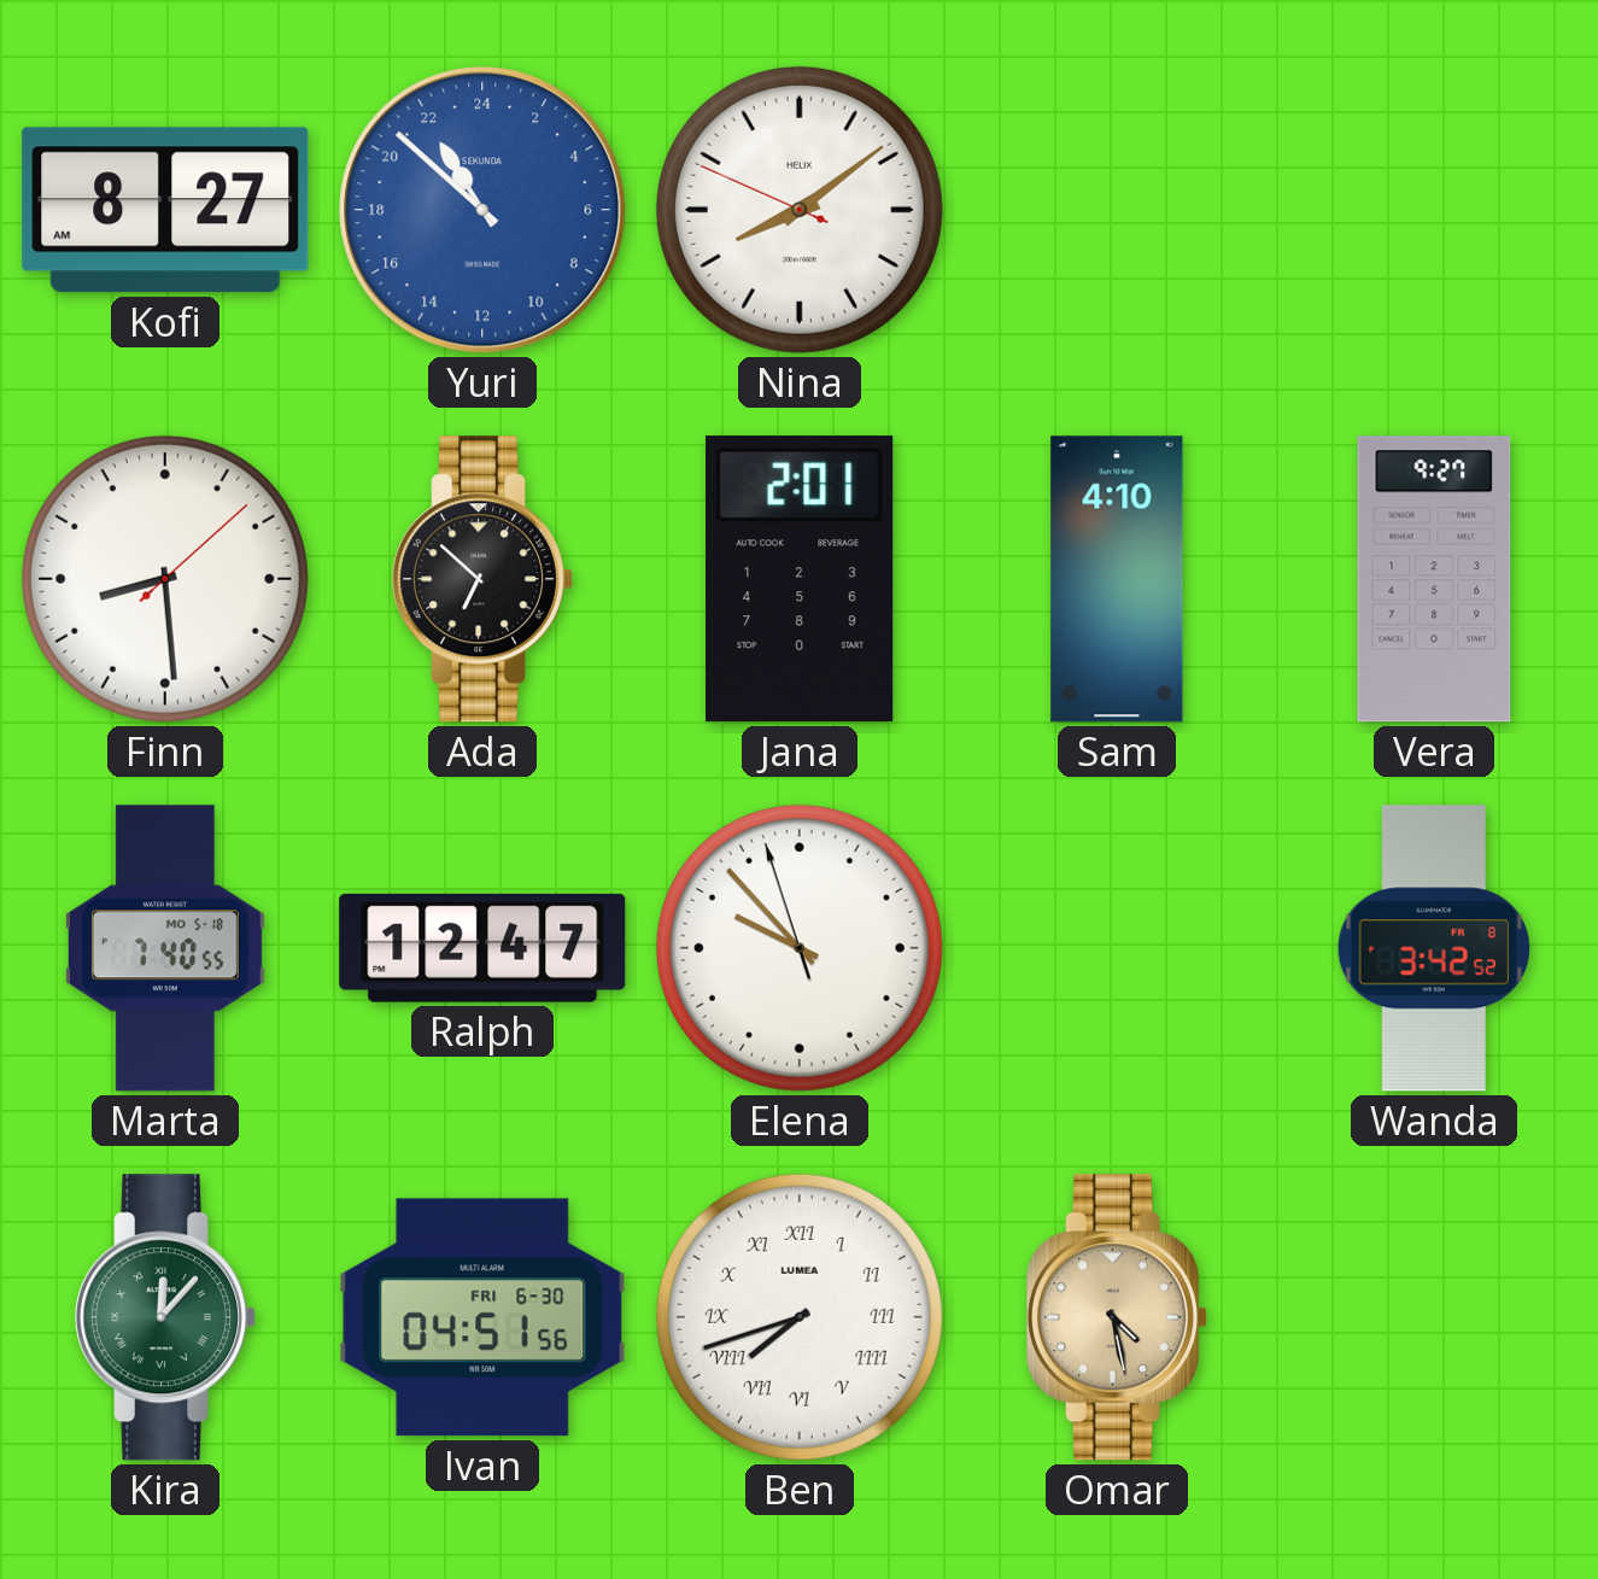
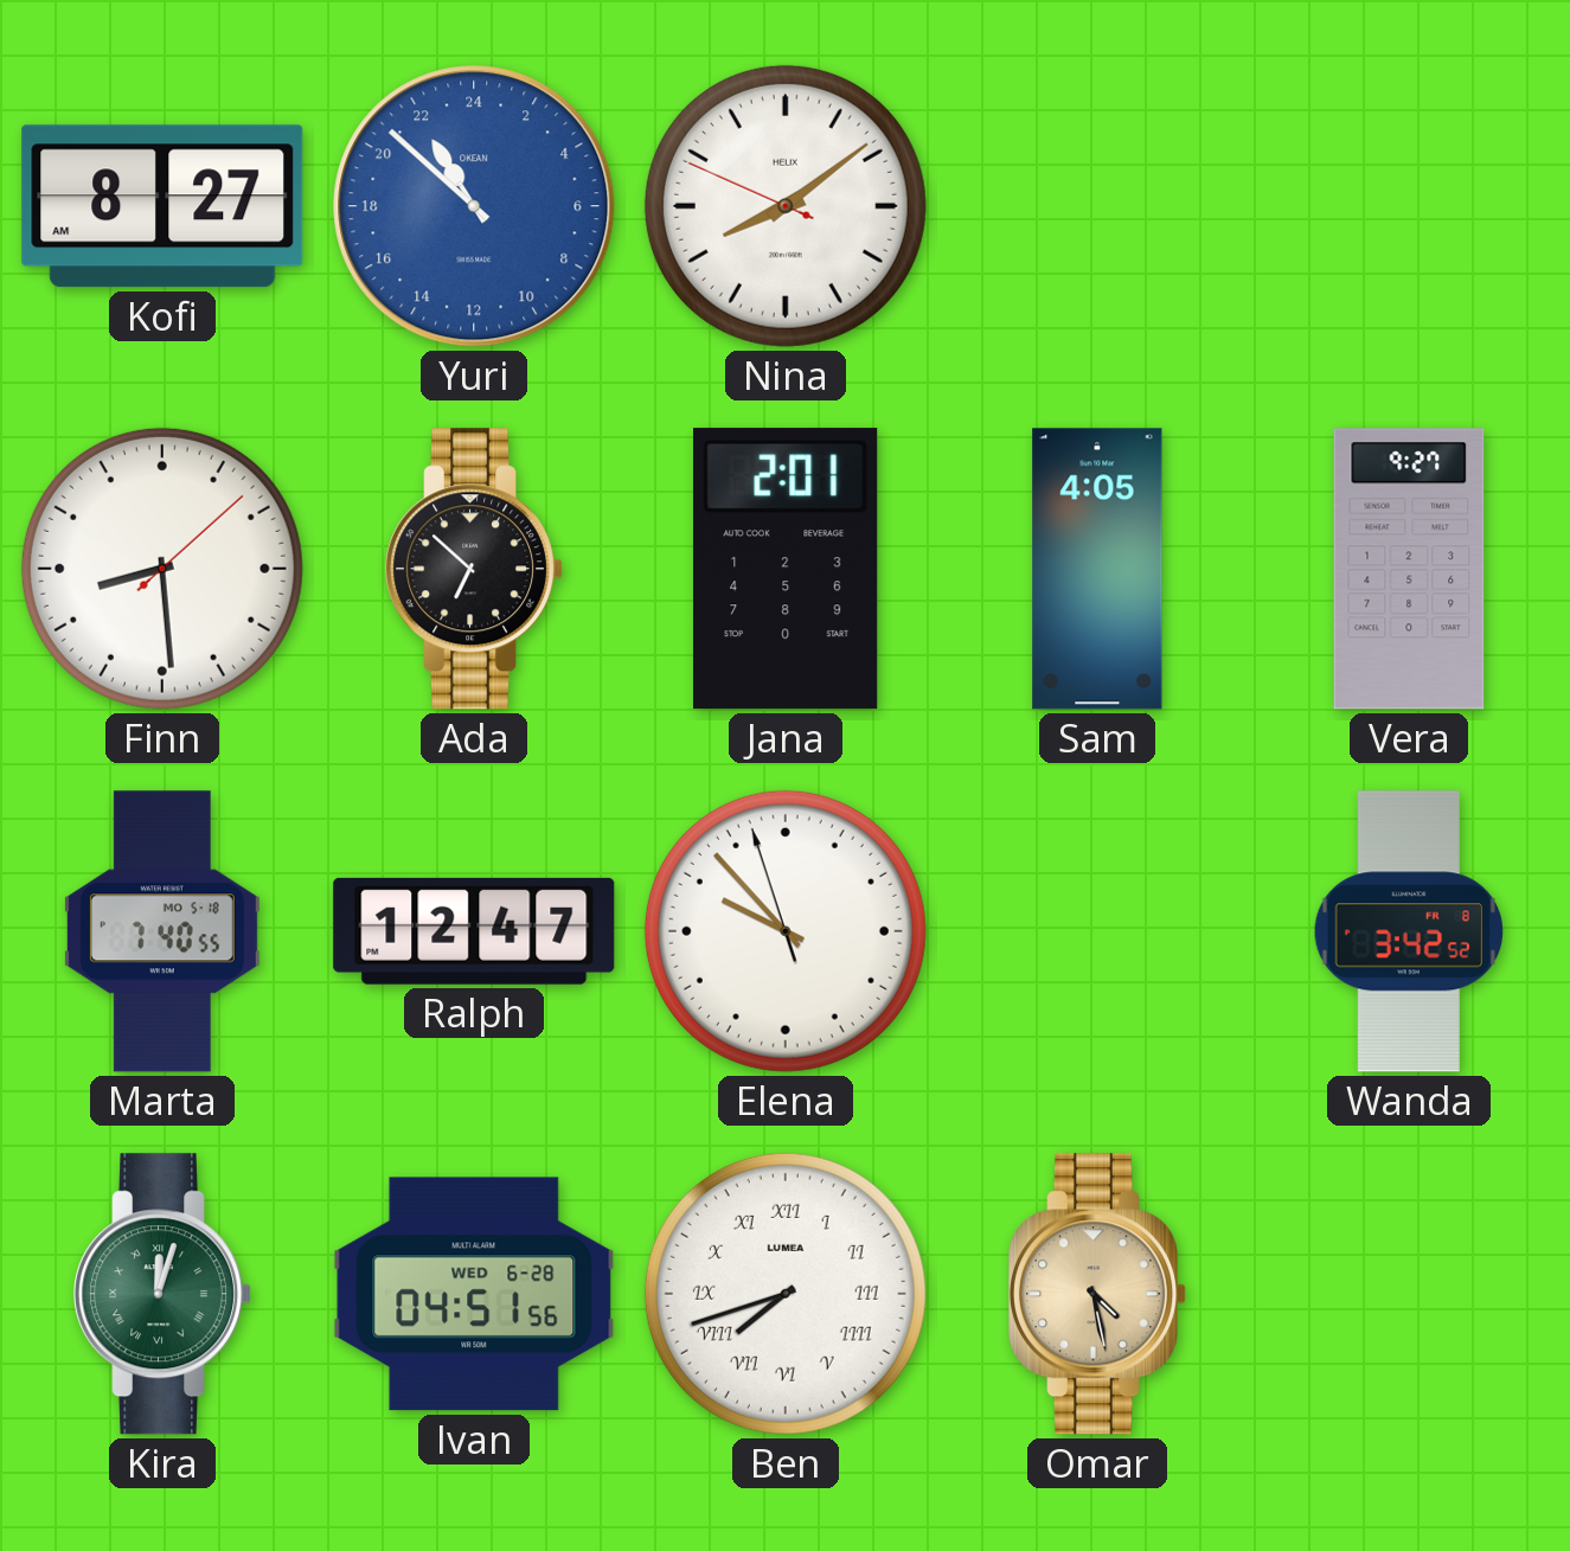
Yuri brand: SEKUNDA -> OKEAN (474, 206)
Sam: 4:10 -> 4:05 (1097, 569)
Kira: 12:07 -> 12:03 (164, 1294)
Ivan date: FRI 6-30 -> WED 6-28 (474, 1294)
